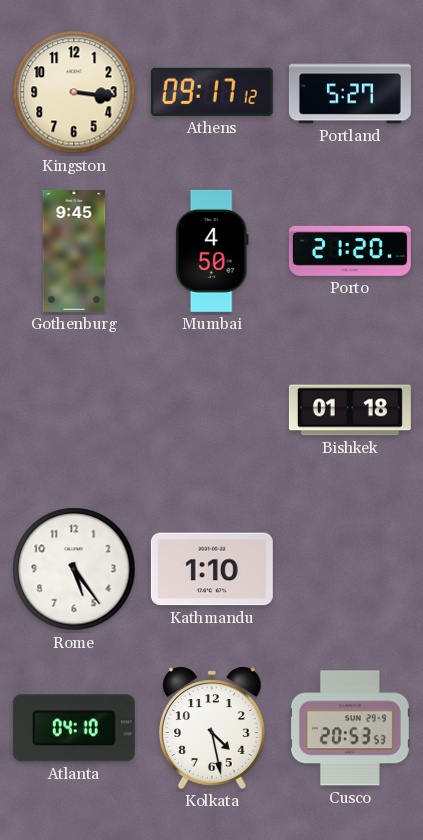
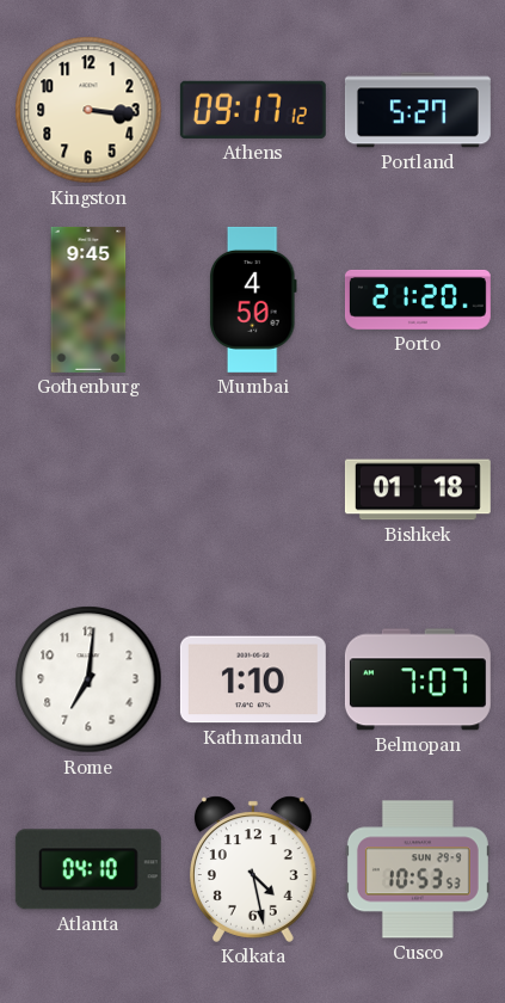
Rome: 5:24 -> 7:01 (88, 679)
Belmopan: none -> 7:07 (418, 679)
Cusco: 20:53 -> 10:53 (418, 869)
